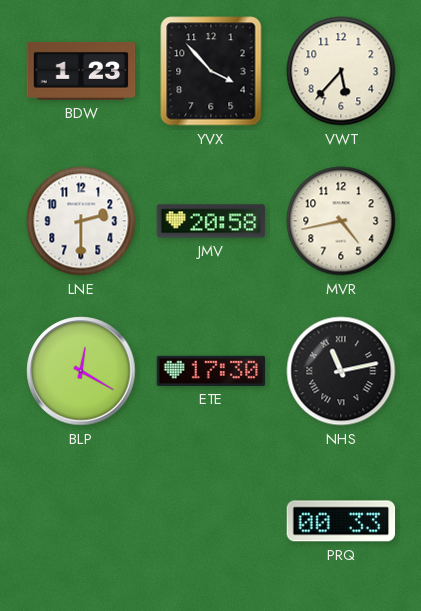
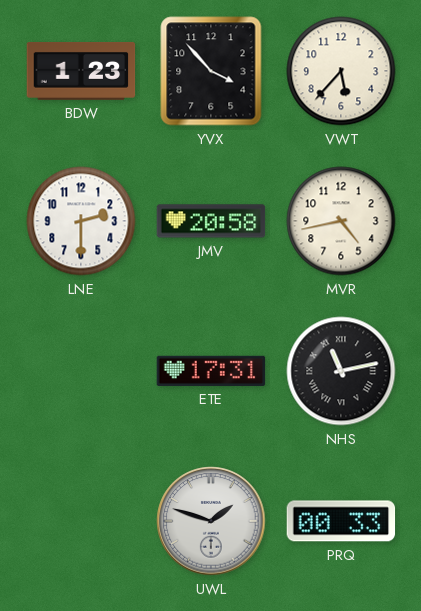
BLP: 12:20 -> none (81, 371)
ETE: 17:30 -> 17:31 (211, 371)
UWL: none -> 1:48 (211, 521)
